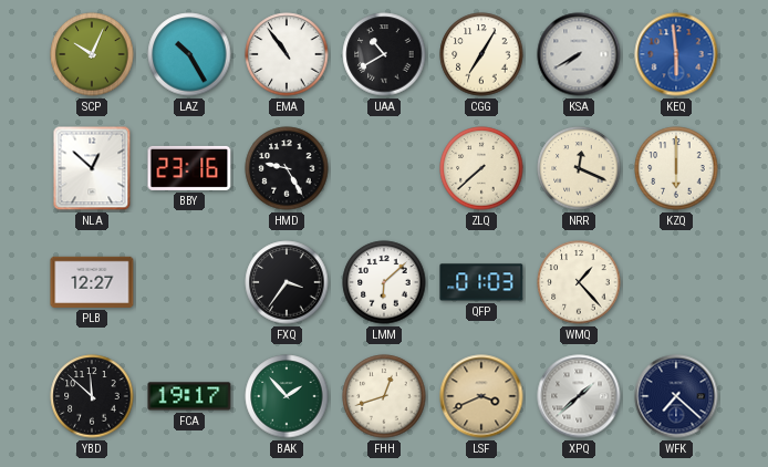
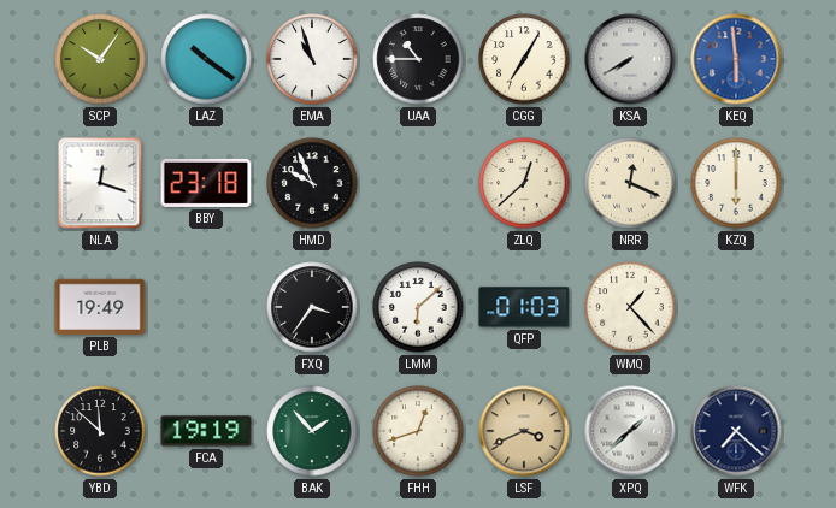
SCP: 10:04 -> 10:06 (100, 59)
LAZ: 10:25 -> 10:21 (206, 59)
EMA: 10:54 -> 10:57 (312, 59)
UAA: 10:40 -> 10:45 (418, 59)
NLA: 12:52 -> 12:18 (100, 183)
BBY: 23:16 -> 23:18 (206, 183)
HMD: 9:25 -> 9:56 (312, 183)
ZLQ: 7:38 -> 12:38 (524, 183)
PLB: 12:27 -> 19:49 (100, 307)
FCA: 19:17 -> 19:19 (206, 431)
